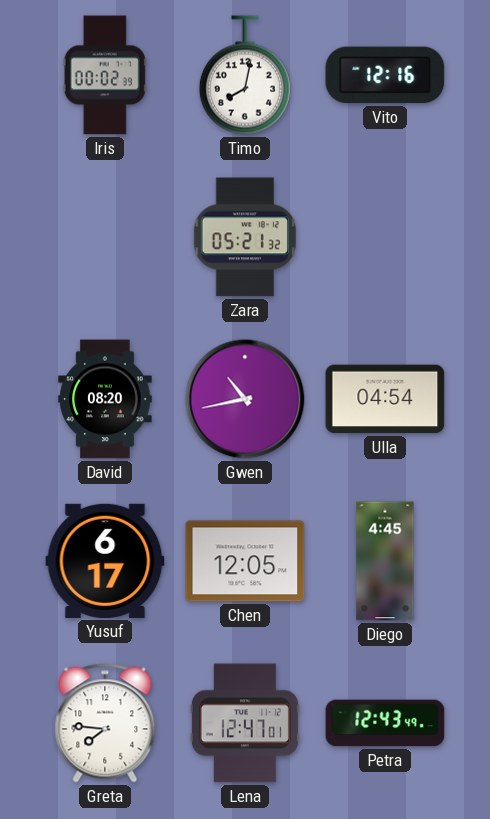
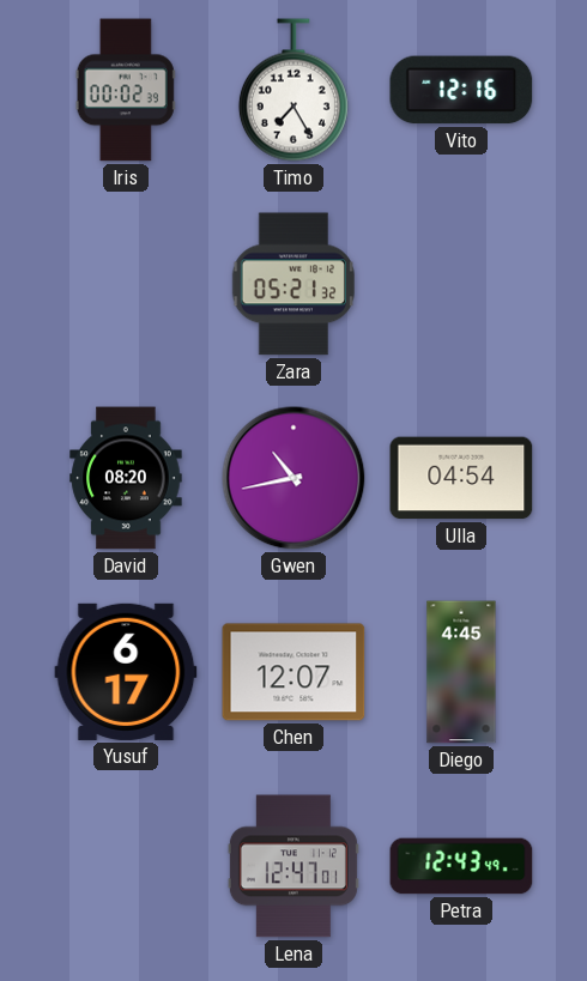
Timo: 8:02 -> 7:25 (293, 90)
Chen: 12:05 -> 12:07 (293, 672)
Greta: 7:46 -> none (105, 723)
